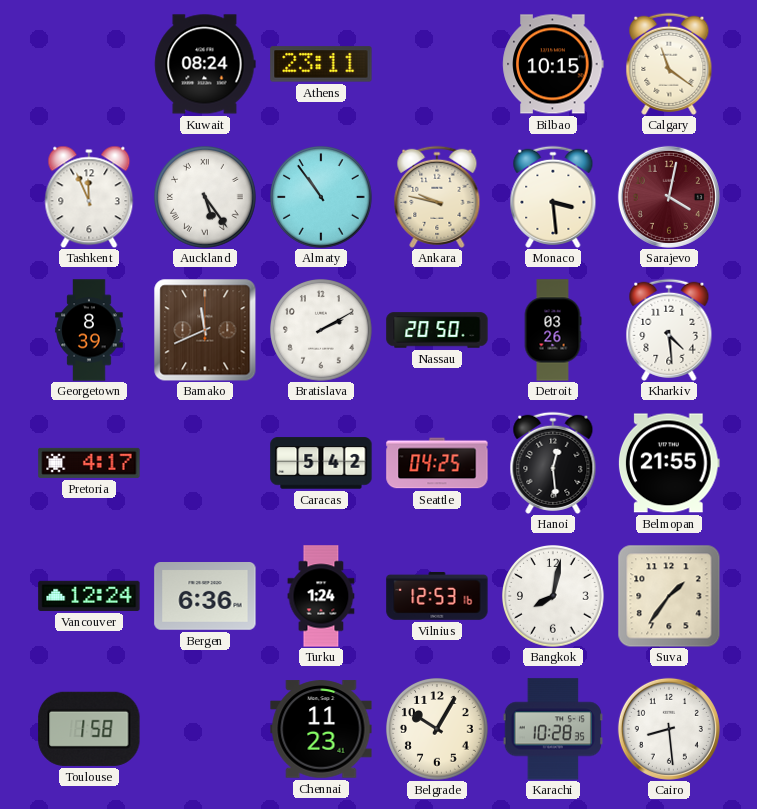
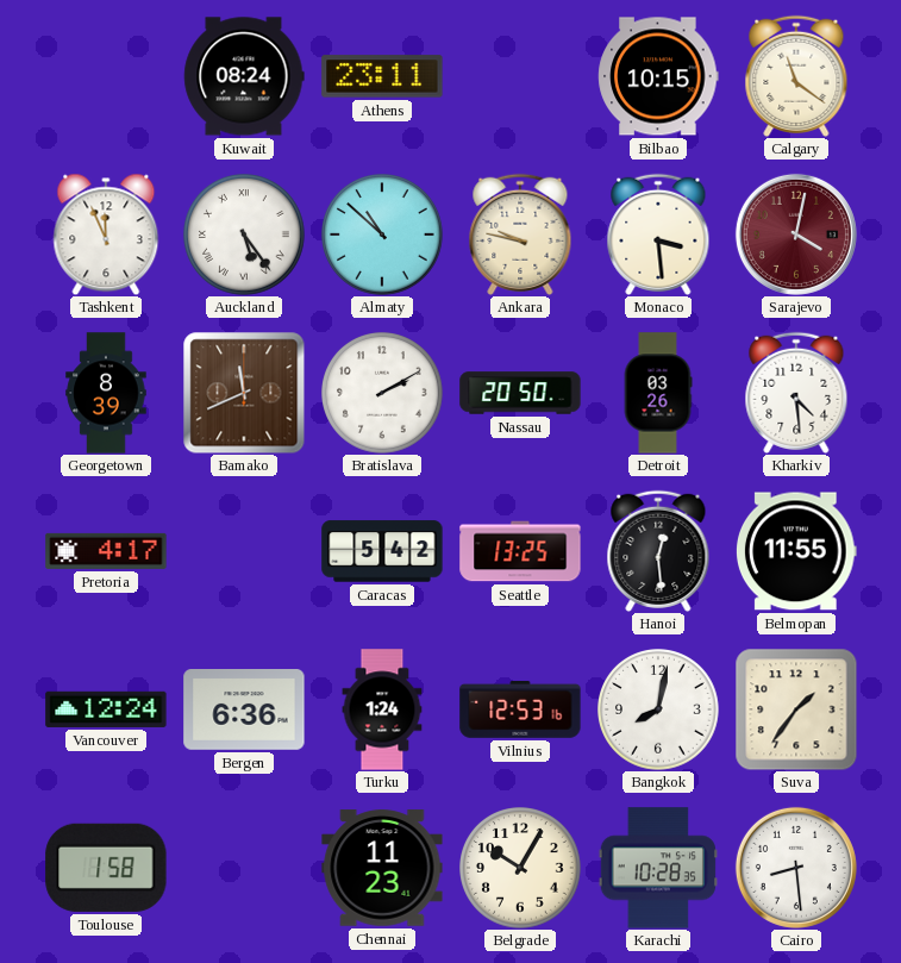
Almaty: 10:54 -> 10:52 (383, 236)
Seattle: 04:25 -> 13:25 (520, 551)
Belmopan: 21:55 -> 11:55 (796, 551)
